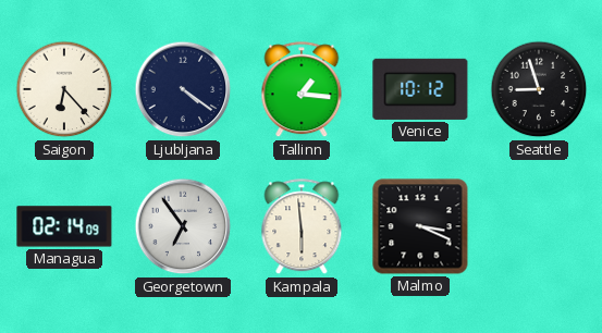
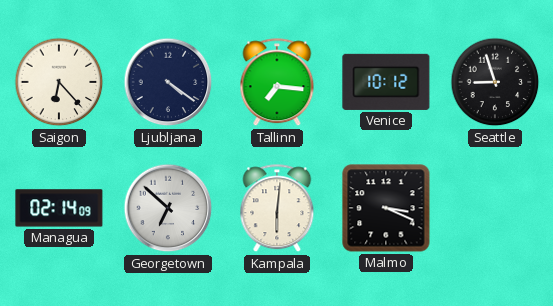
Tallinn: 1:16 -> 7:16 (277, 83)
Georgetown: 6:54 -> 6:52 (168, 208)
Kampala: 5:59 -> 6:01 (277, 209)
